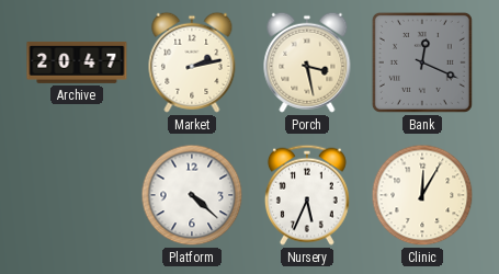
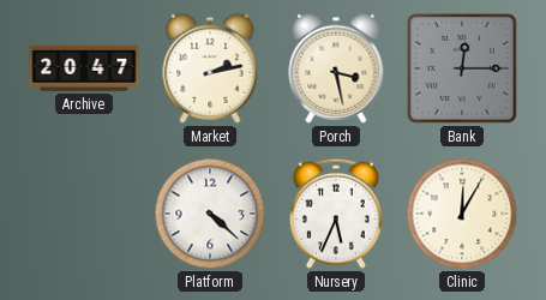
Bank: 12:19 -> 12:15 (462, 68)
